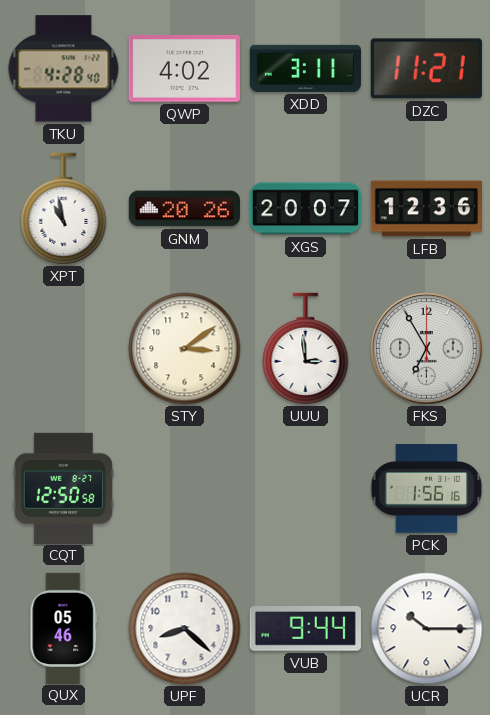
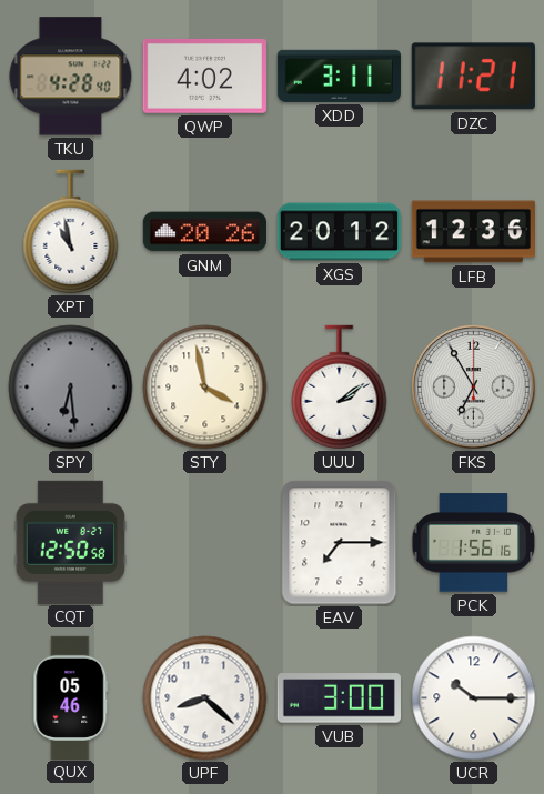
XGS: 20:07 -> 20:12 (339, 232)
SPY: none -> 6:29 (71, 388)
STY: 3:09 -> 3:58 (205, 388)
UUU: 2:59 -> 2:09 (340, 388)
EAV: none -> 7:15 (340, 543)
VUB: 9:44 -> 3:00 (339, 698)
